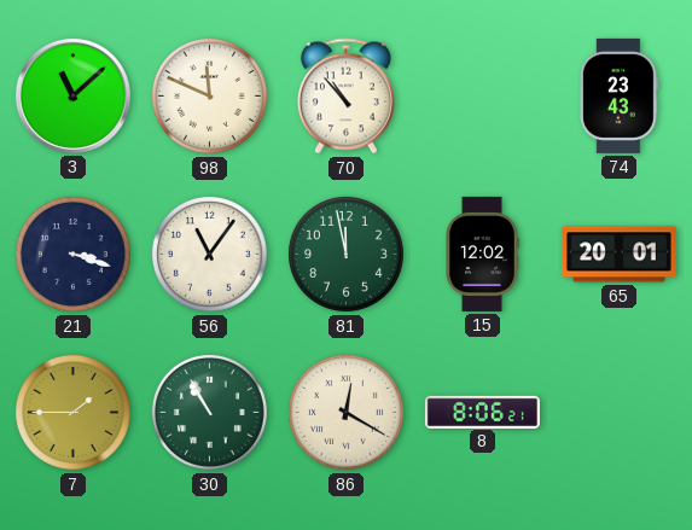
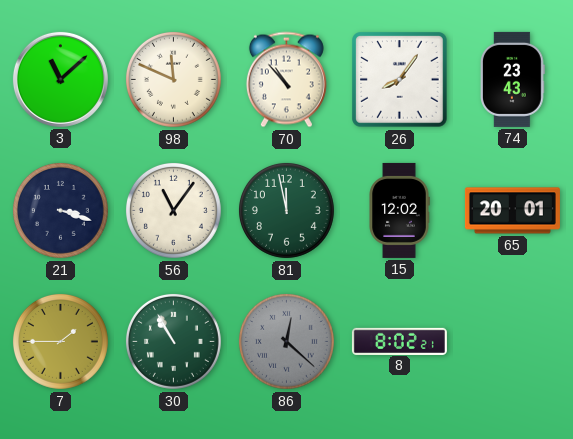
26: none -> 8:06 (400, 80)
86: 12:20 -> 12:22 (286, 341)
86 dial: cream -> grey (286, 341)
8: 8:06 -> 8:02 (399, 341)
